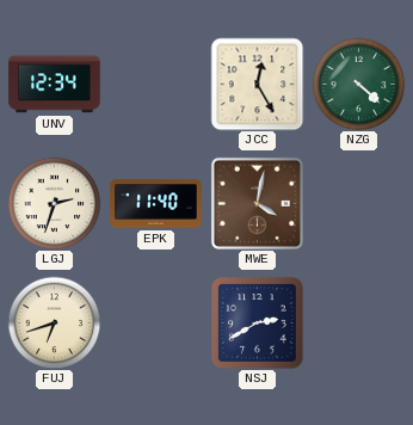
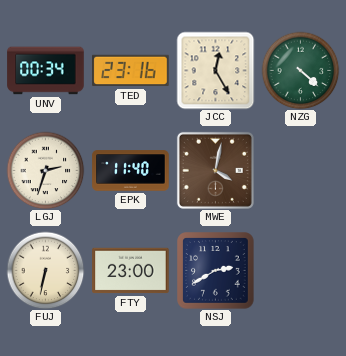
UNV: 12:34 -> 00:34 (46, 71)
TED: none -> 23:16 (131, 71)
FUJ: 6:42 -> 6:32 (45, 270)
FTY: none -> 23:00 (131, 271)
